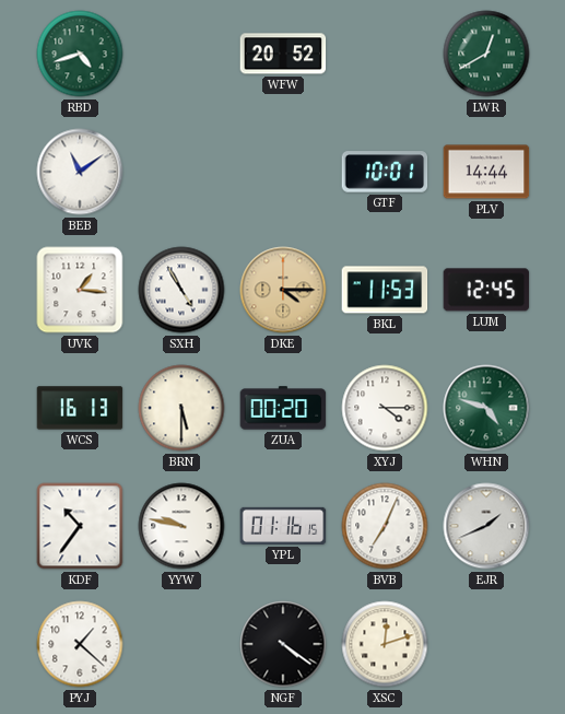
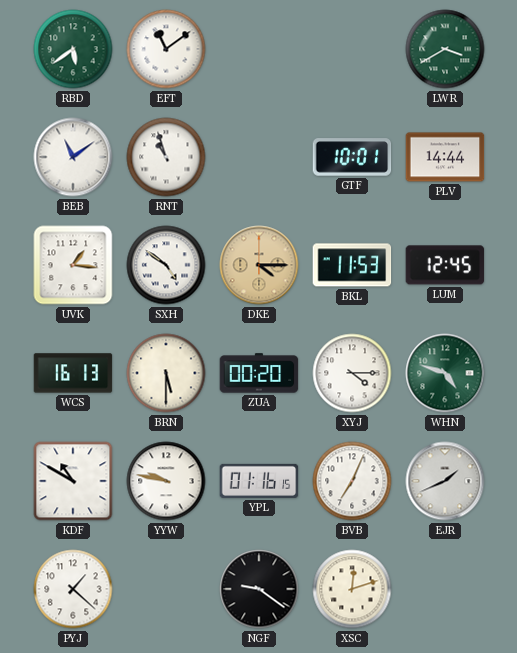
RBD: 4:42 -> 5:39 (73, 49)
EFT: none -> 11:09 (166, 49)
WFW: 20:52 -> none (283, 54)
LWR: 12:40 -> 3:40 (445, 49)
RNT: none -> 10:57 (166, 157)
SXH: 4:55 -> 4:51 (166, 265)
KDF: 10:36 -> 10:50 (73, 481)
NGF: 4:21 -> 9:21 (259, 589)
